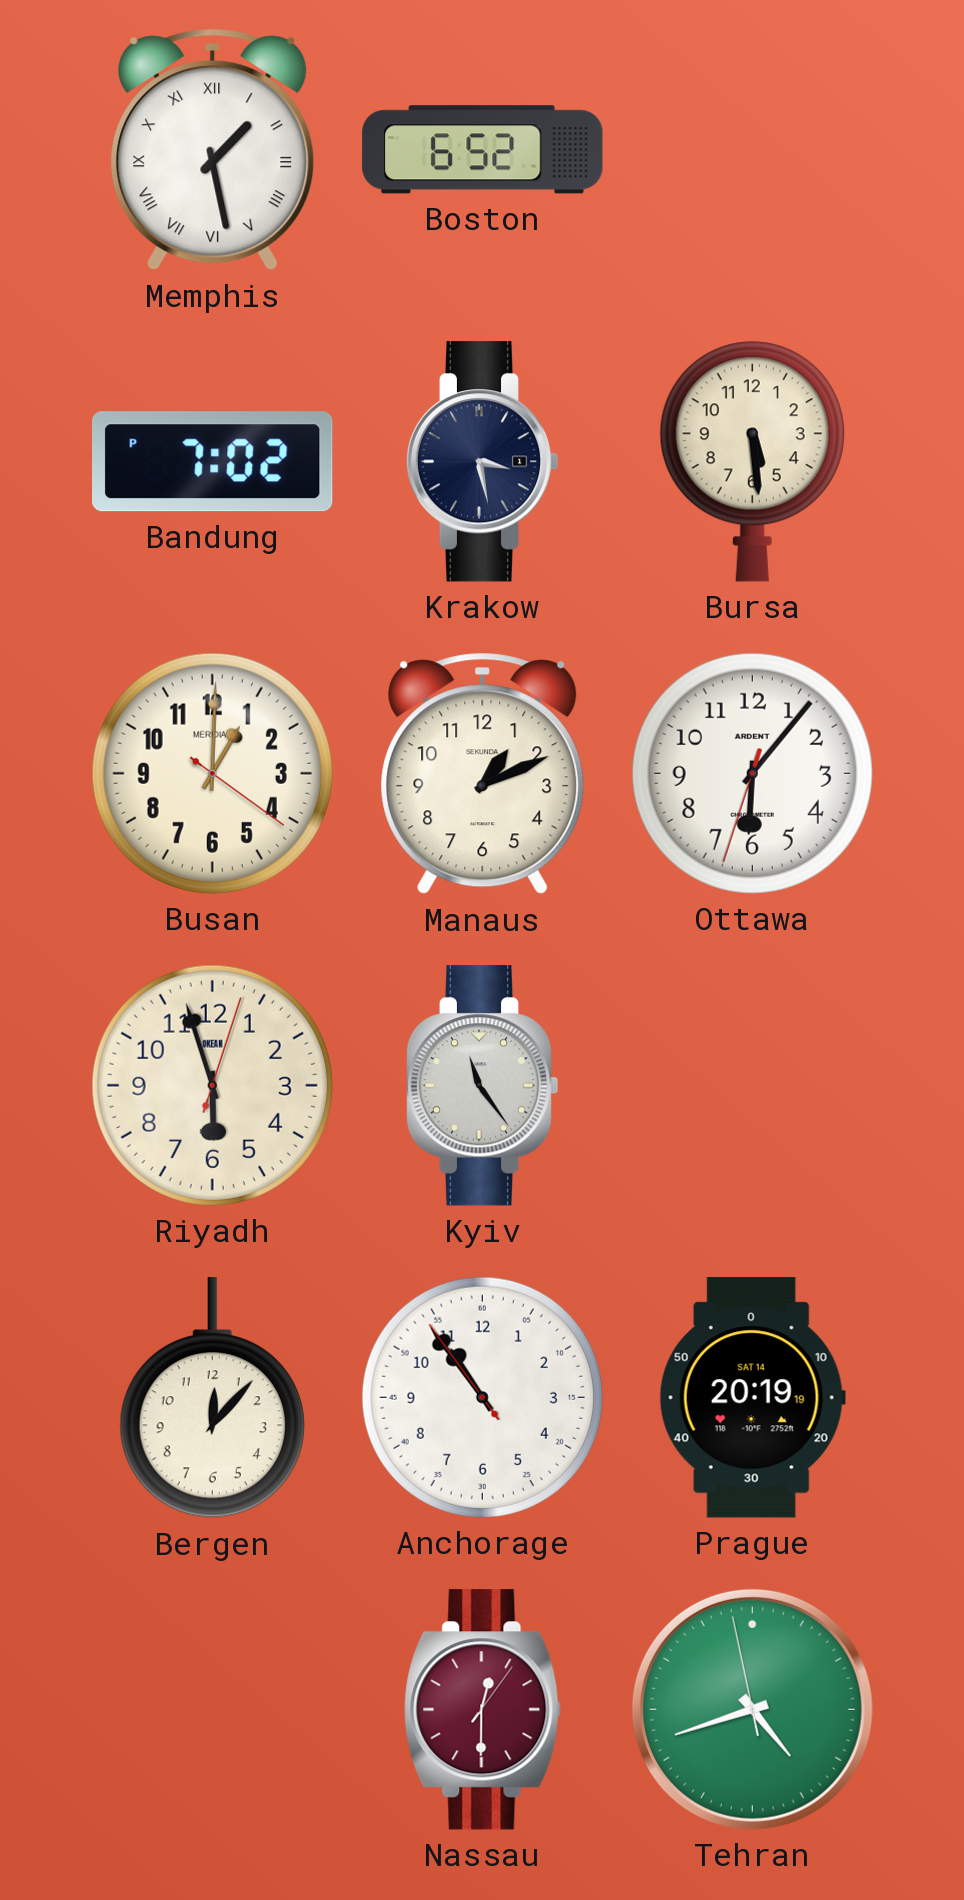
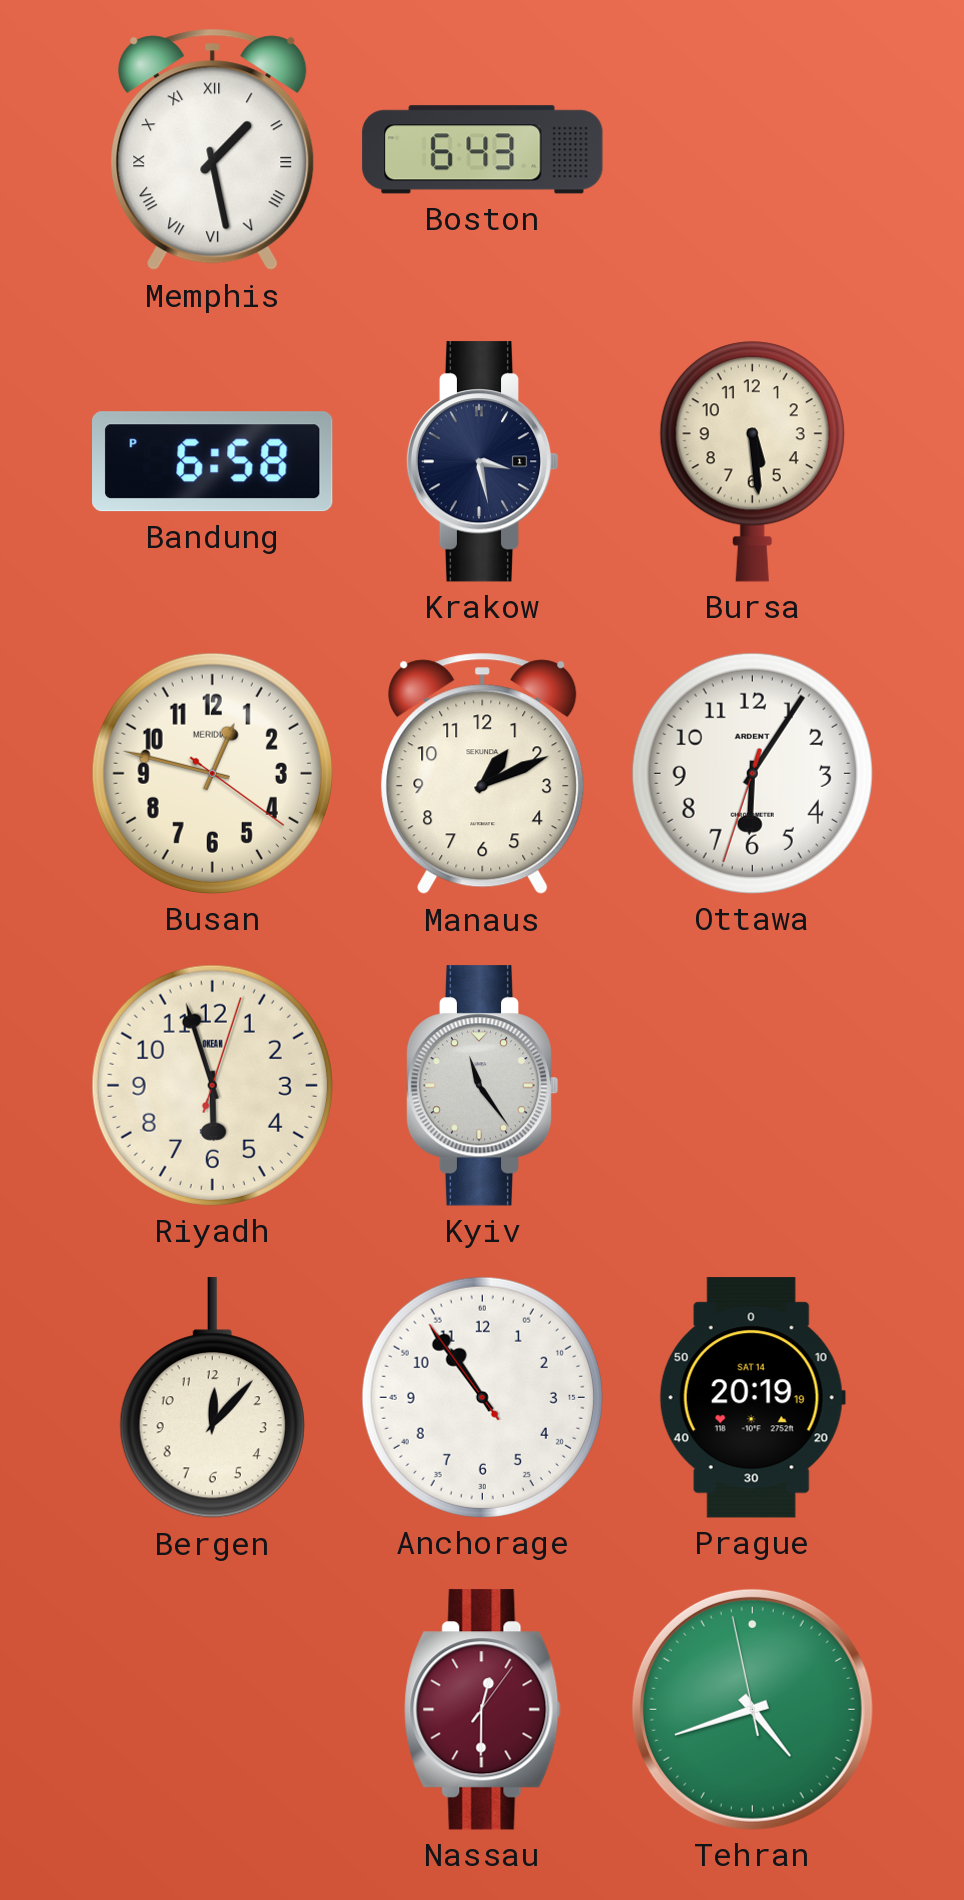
Boston: 6:52 -> 6:43 (483, 150)
Bandung: 7:02 -> 6:58 (213, 462)
Busan: 1:00 -> 12:47 (212, 773)
Ottawa: 6:06 -> 6:05 (752, 773)
